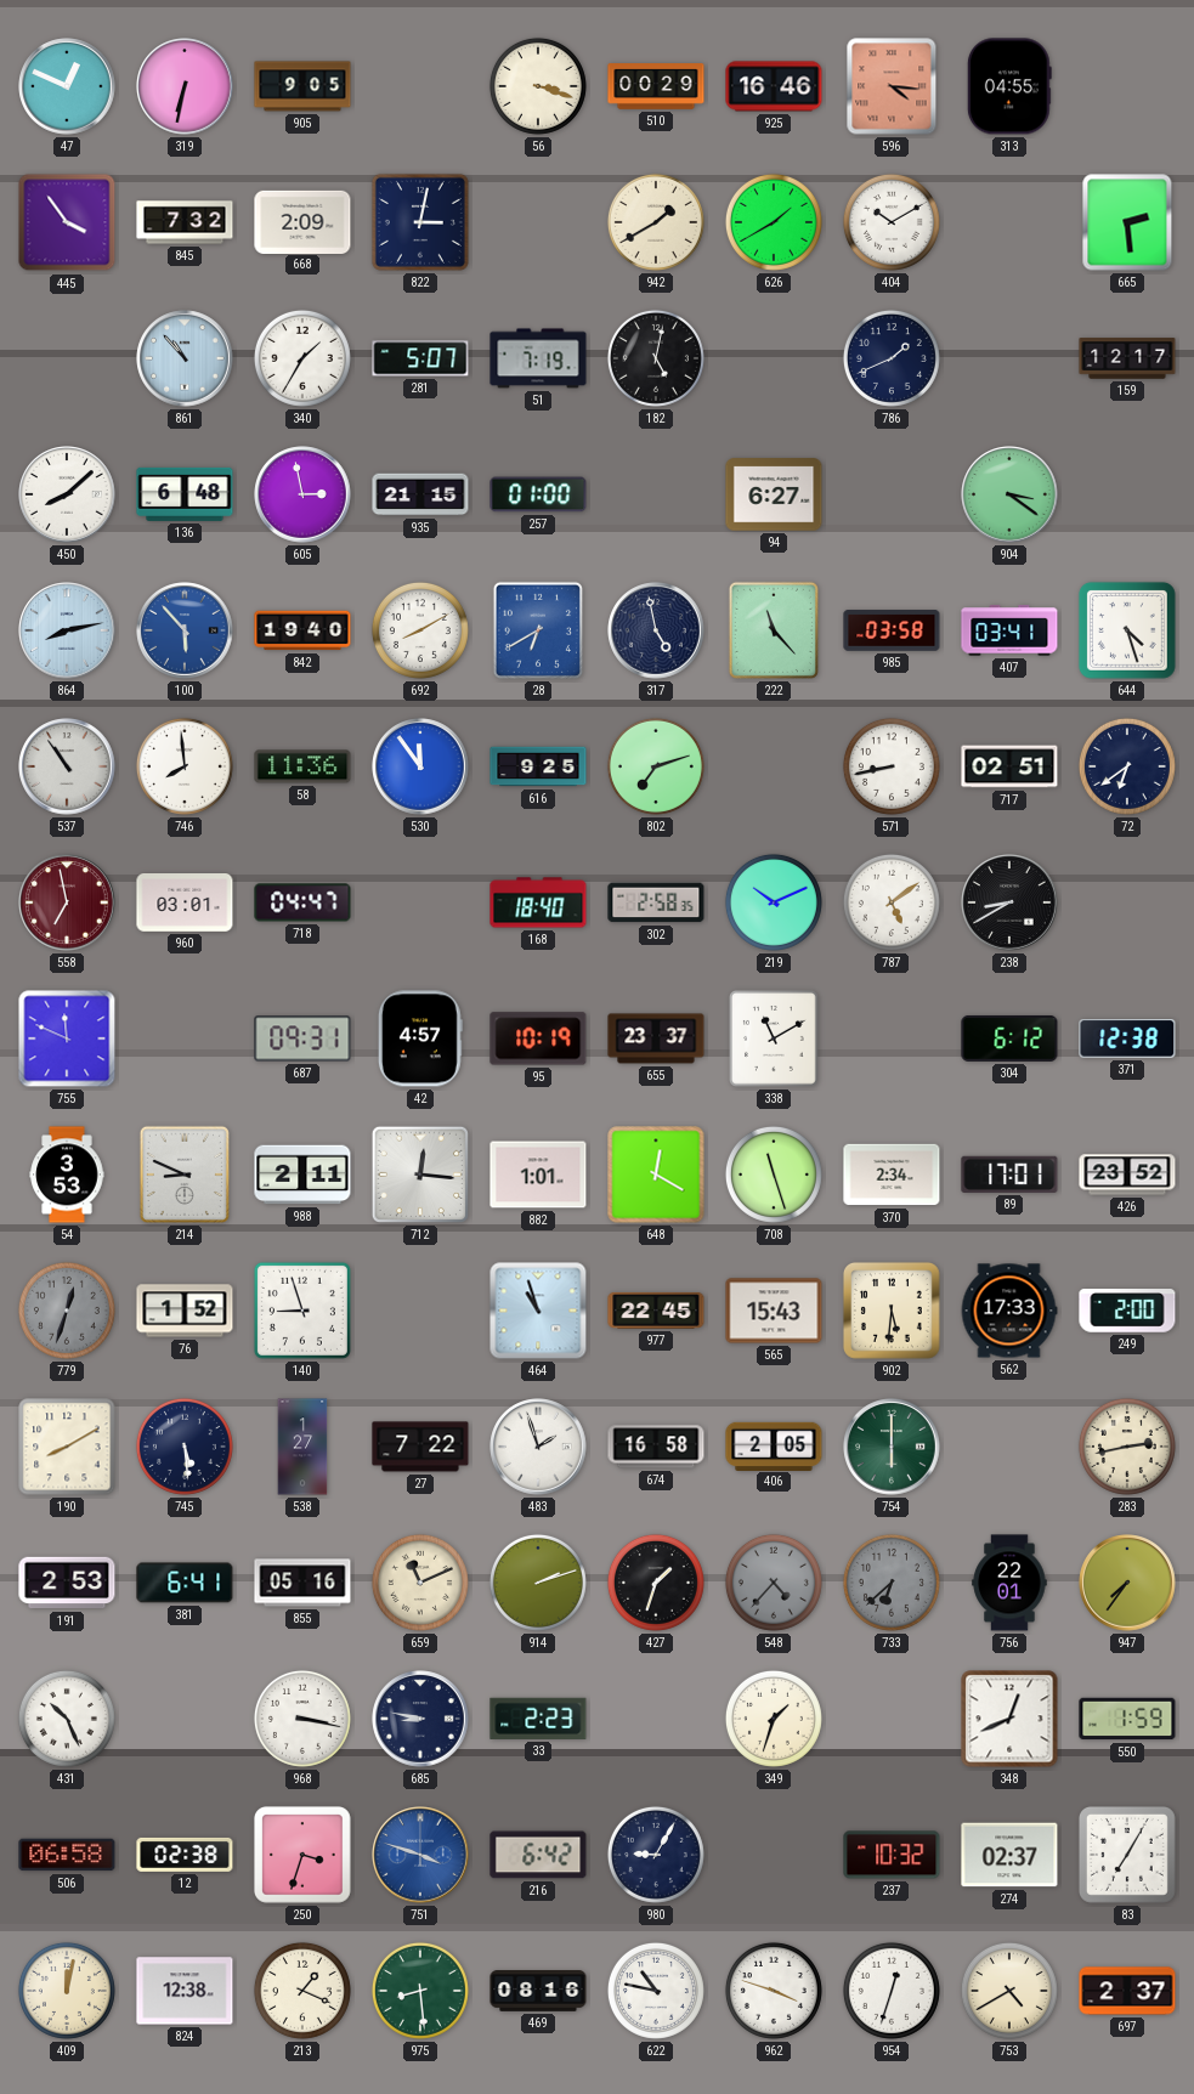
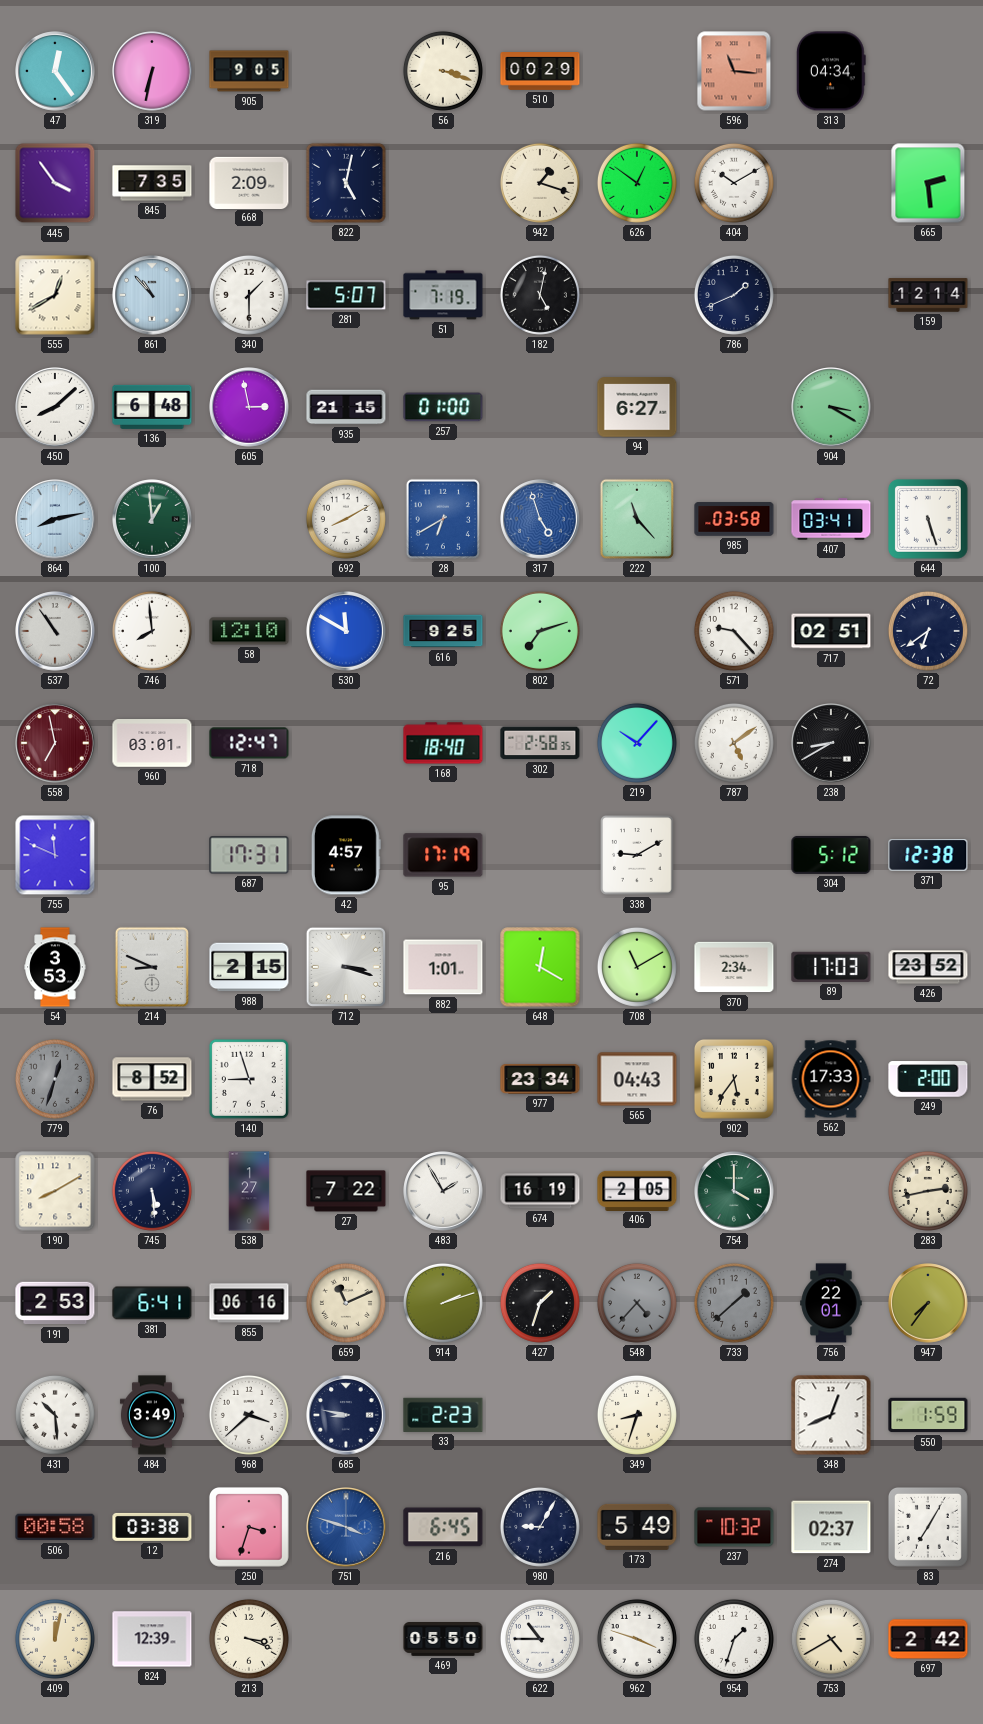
47: 12:49 -> 12:24 (55, 71)
925: 16:46 -> none (774, 86)
596: 4:16 -> 11:16 (734, 71)
313: 04:55 -> 04:34 (831, 71)
845: 7:32 -> 7:35 (152, 183)
822: 3:02 -> 5:02 (346, 183)
942: 1:40 -> 1:18 (540, 183)
626: 1:40 -> 12:51 (637, 183)
555: none -> 12:40 (55, 295)
340: 1:35 -> 1:30 (249, 295)
159: 12:17 -> 12:14 (928, 295)
904: 3:21 -> 3:20 (831, 407)
100: 5:53 -> 12:59 (152, 519)
100 dial: blue -> green (152, 519)
842: 19:40 -> none (302, 630)
317: 4:58 -> 4:57 (540, 519)
317 dial: navy -> blue (540, 519)
644: 4:27 -> 5:27 (928, 519)
58: 11:36 -> 12:10 (249, 631)
530: 11:54 -> 11:50 (346, 631)
571: 8:43 -> 9:23 (734, 631)
718: 04:47 -> 12:47 (249, 743)
219: 10:11 -> 10:07 (637, 743)
687: 09:31 -> 17:31 (249, 855)
95: 10:19 -> 17:19 (443, 855)
655: 23:37 -> none (656, 1038)
338: 11:10 -> 9:10 (638, 856)
304: 6:12 -> 5:12 (831, 855)
988: 2:11 -> 2:15 (249, 967)
712: 12:16 -> 3:18 (346, 967)
708: 11:27 -> 11:10 (637, 967)
89: 17:01 -> 17:03 (831, 967)
76: 1:52 -> 8:52 (152, 1079)
464: 10:57 -> none (538, 1311)
977: 22:45 -> 23:34 (540, 1079)
565: 15:43 -> 04:43 (637, 1079)
902: 5:31 -> 5:36 (734, 1079)
483: 1:57 -> 1:55 (443, 1191)
674: 16:58 -> 16:19 (540, 1191)
754: 6:00 -> 4:00 (734, 1191)
855: 05:16 -> 06:16 (249, 1303)
733: 6:38 -> 1:38 (734, 1303)
431: 10:26 -> 10:29 (55, 1415)
484: none -> 3:49 (152, 1415)
968: 3:17 -> 3:38 (249, 1415)
349: 1:33 -> 8:33 (637, 1415)
506: 06:58 -> 00:58 (55, 1527)
12: 02:38 -> 03:38 (152, 1527)
216: 6:42 -> 6:45 (443, 1527)
173: none -> 5:49 (637, 1527)
824: 12:38 -> 12:39 (152, 1639)
213: 1:19 -> 3:19 (249, 1639)
975: 8:29 -> none (420, 1991)
469: 08:16 -> 05:50 (443, 1640)
622: 10:47 -> 10:45 (540, 1639)
954: 12:33 -> 1:33 (734, 1639)
697: 2:37 -> 2:42 (928, 1639)
